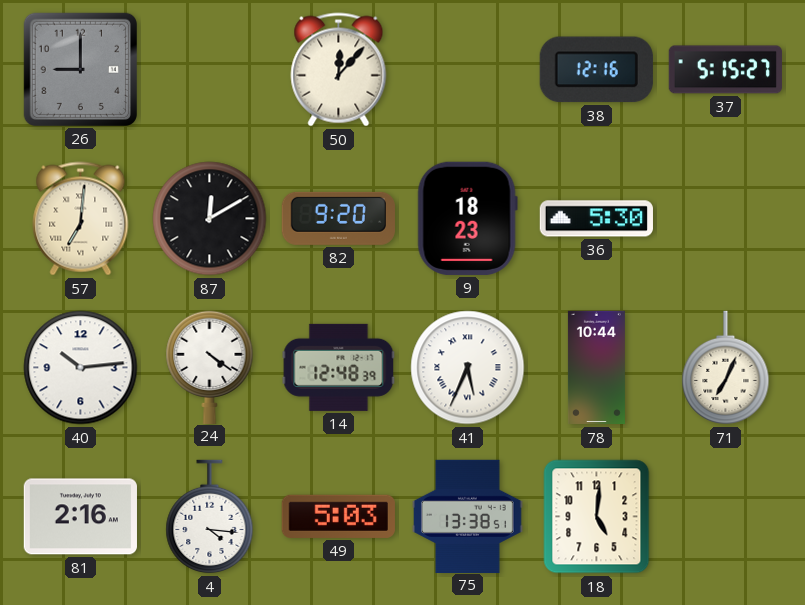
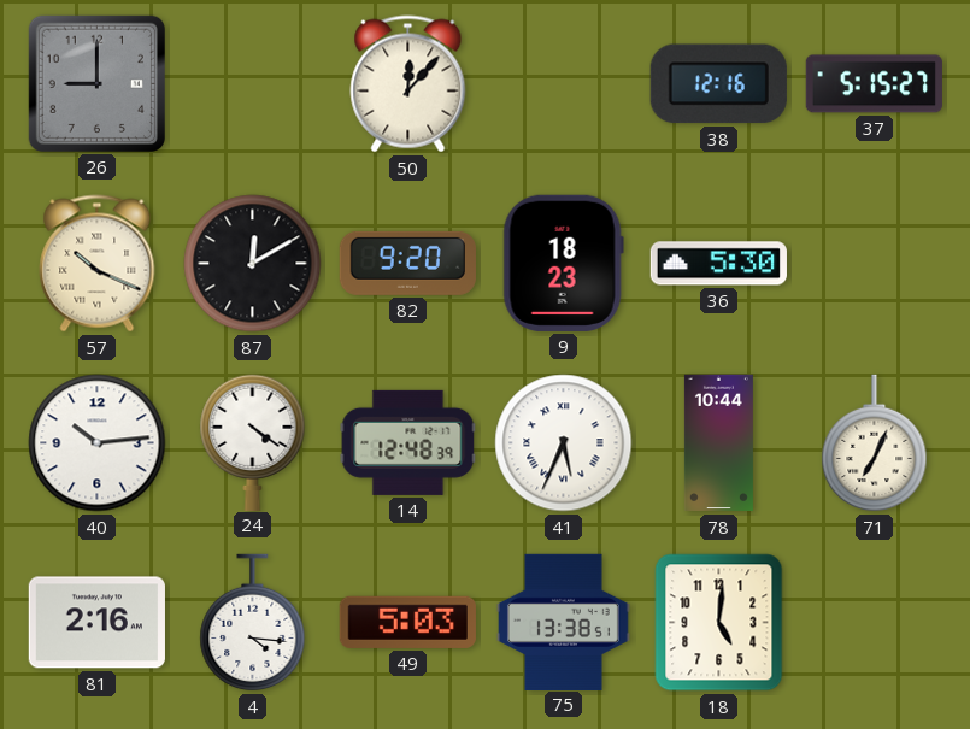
57: 7:01 -> 10:19 (98, 264)
